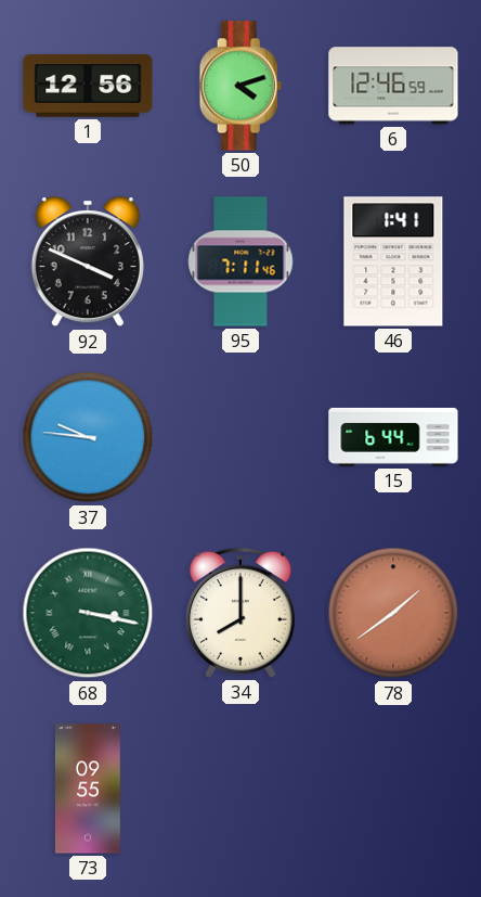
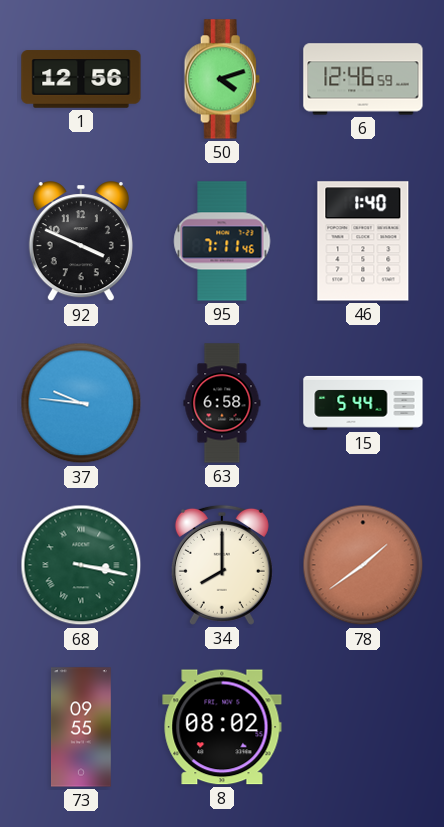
46: 1:41 -> 1:40 (363, 241)
63: none -> 6:58 (222, 403)
15: 6:44 -> 5:44 (363, 403)
8: none -> 08:02 (222, 727)
